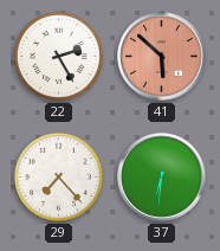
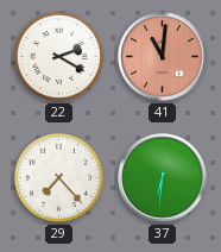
22: 2:25 -> 2:20 (58, 56)
41: 5:52 -> 11:01 (163, 57)
